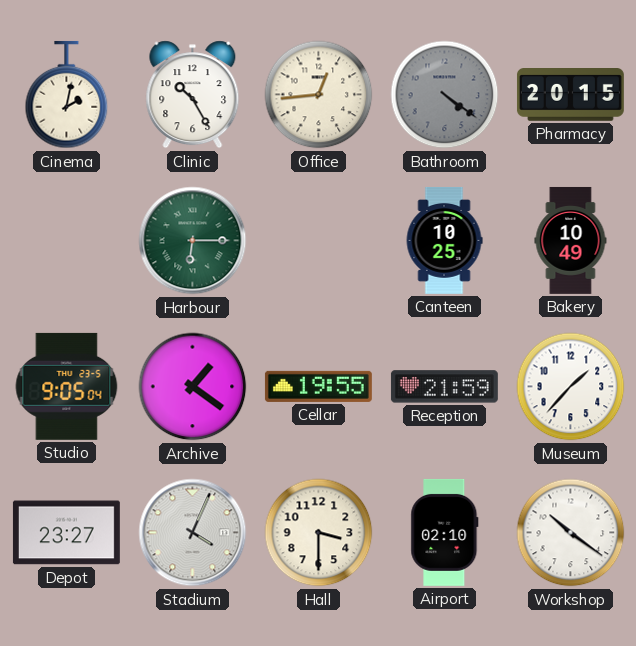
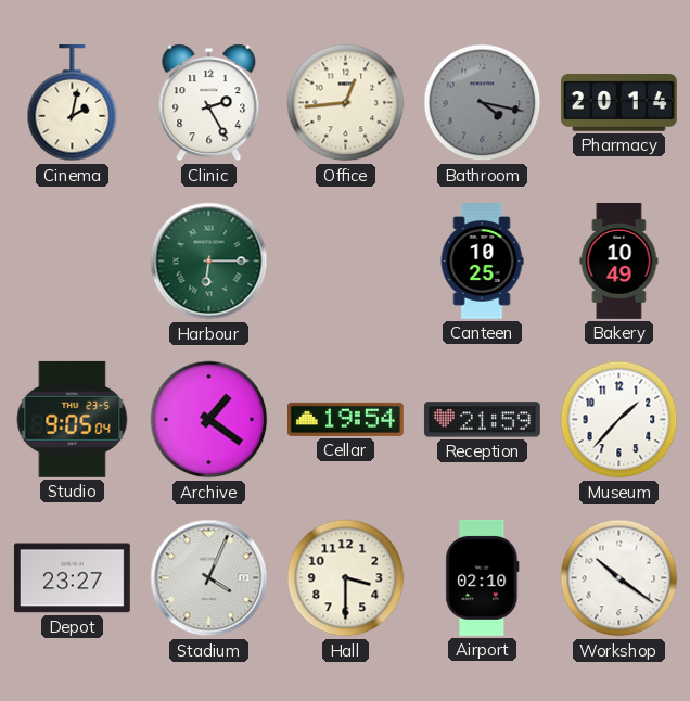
Clinic: 10:25 -> 2:25 (209, 103)
Bathroom: 4:21 -> 4:17 (483, 103)
Pharmacy: 20:15 -> 20:14 (618, 103)
Cellar: 19:55 -> 19:54 (345, 419)
